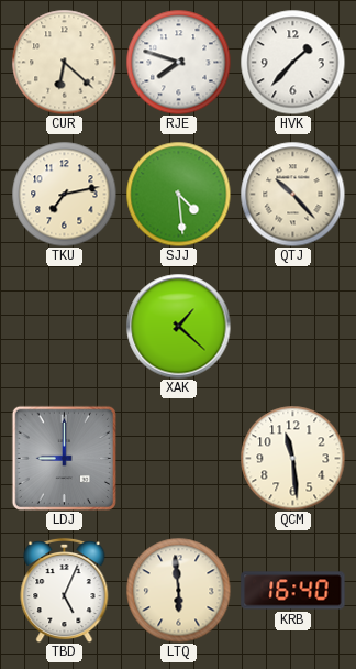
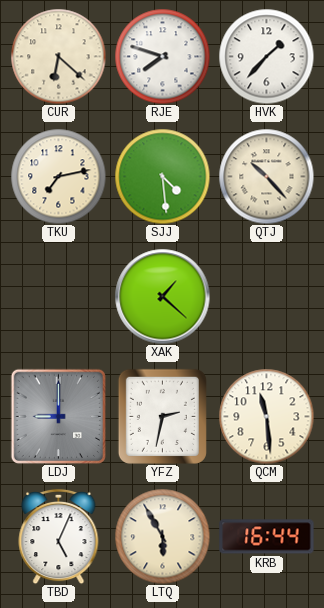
YFZ: none -> 2:32 (162, 416)
LTQ: 5:59 -> 5:55 (162, 536)
KRB: 16:40 -> 16:44 (267, 537)
